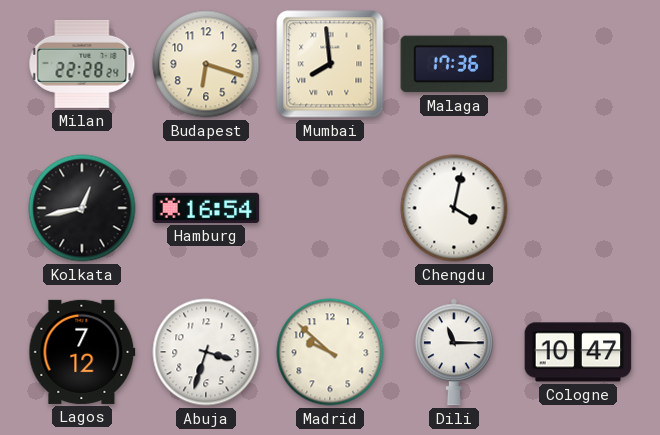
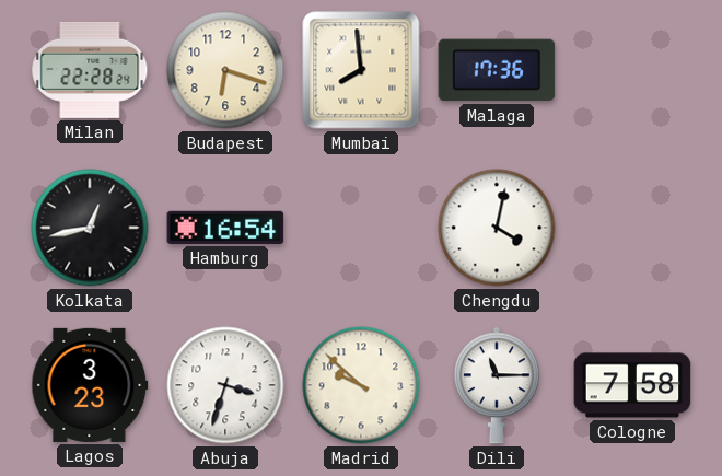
Lagos: 7:12 -> 3:23 (90, 385)
Cologne: 10:47 -> 7:58 (632, 385)
